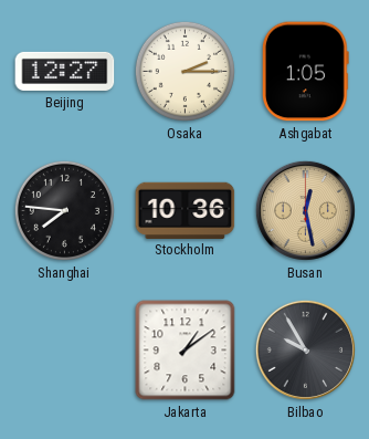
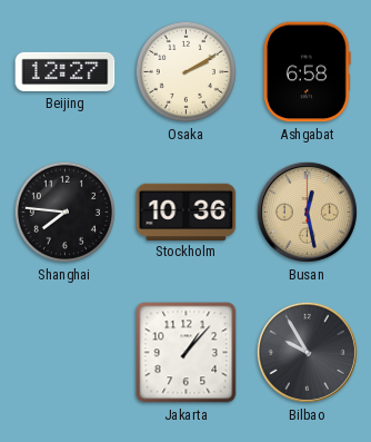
Osaka: 2:15 -> 2:10 (185, 71)
Ashgabat: 1:05 -> 6:58 (307, 72)
Jakarta: 1:09 -> 1:07 (187, 353)
